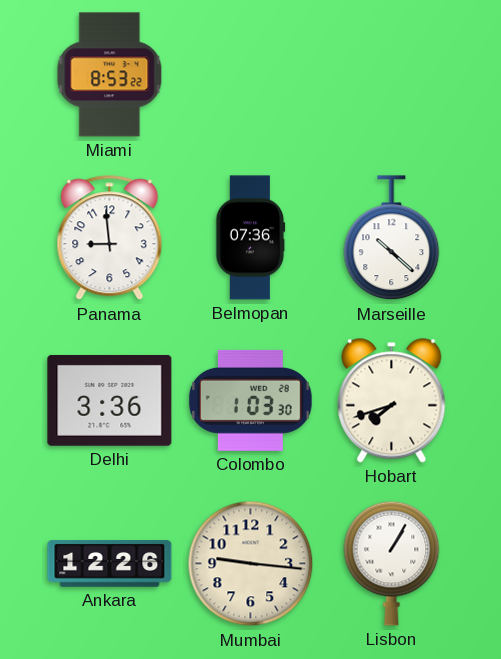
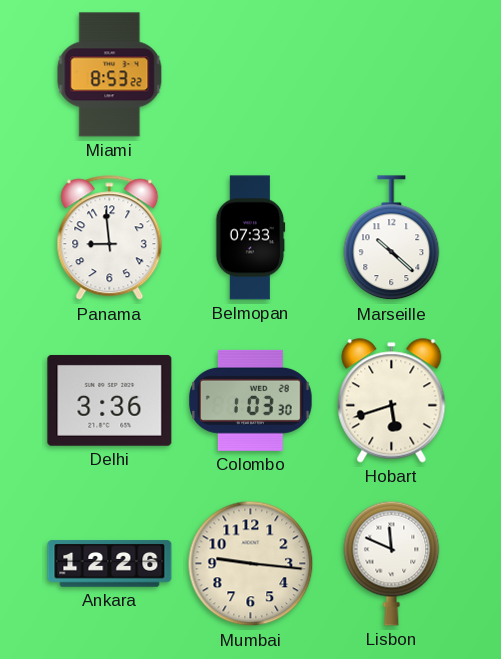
Belmopan: 07:36 -> 07:33 (251, 238)
Hobart: 7:42 -> 5:42 (392, 401)
Lisbon: 1:05 -> 11:49 (392, 563)
